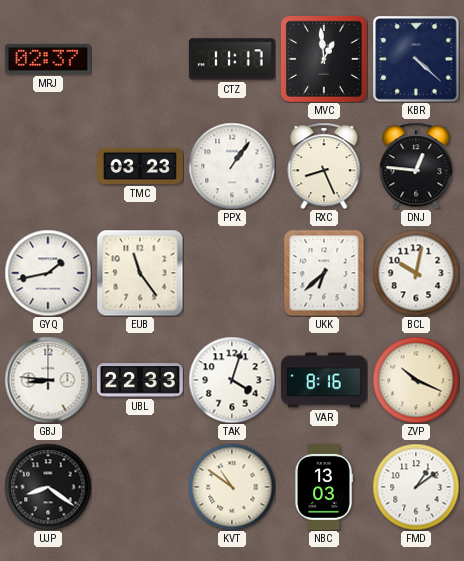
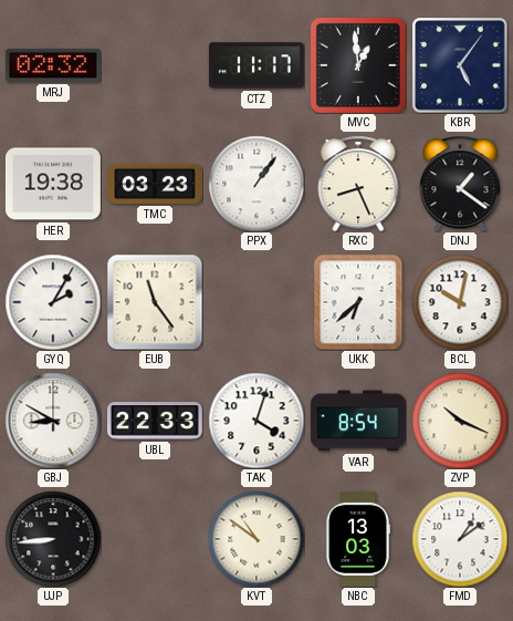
MRJ: 02:37 -> 02:32 (53, 65)
KBR: 4:22 -> 5:06 (460, 65)
HER: none -> 19:38 (53, 184)
DNJ: 12:46 -> 1:21 (460, 184)
GYQ: 1:43 -> 2:05 (53, 302)
GBJ: 8:46 -> 8:50 (53, 421)
VAR: 8:16 -> 8:54 (358, 421)
UJP: 8:21 -> 8:44 (53, 539)
